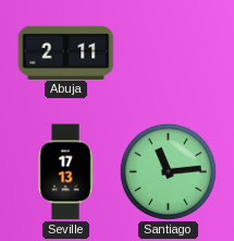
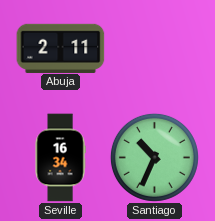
Seville: 17:13 -> 16:34 (60, 158)
Santiago: 11:14 -> 10:34 (154, 157)
